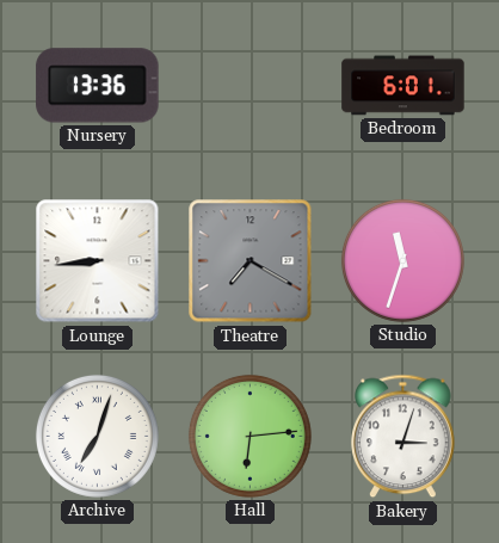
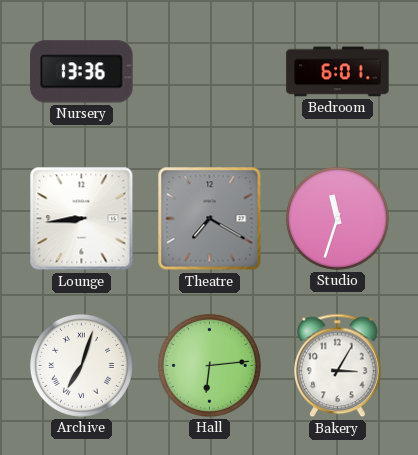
Bakery: 3:03 -> 3:05 (338, 366)
